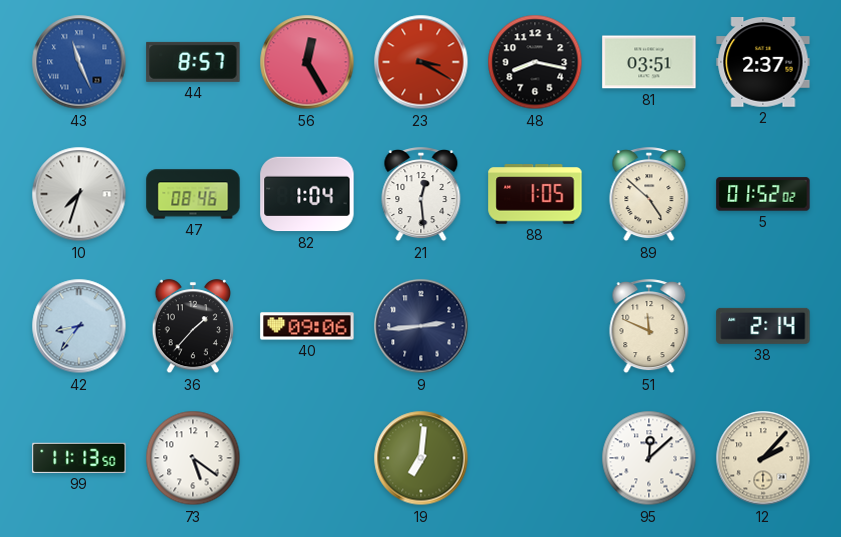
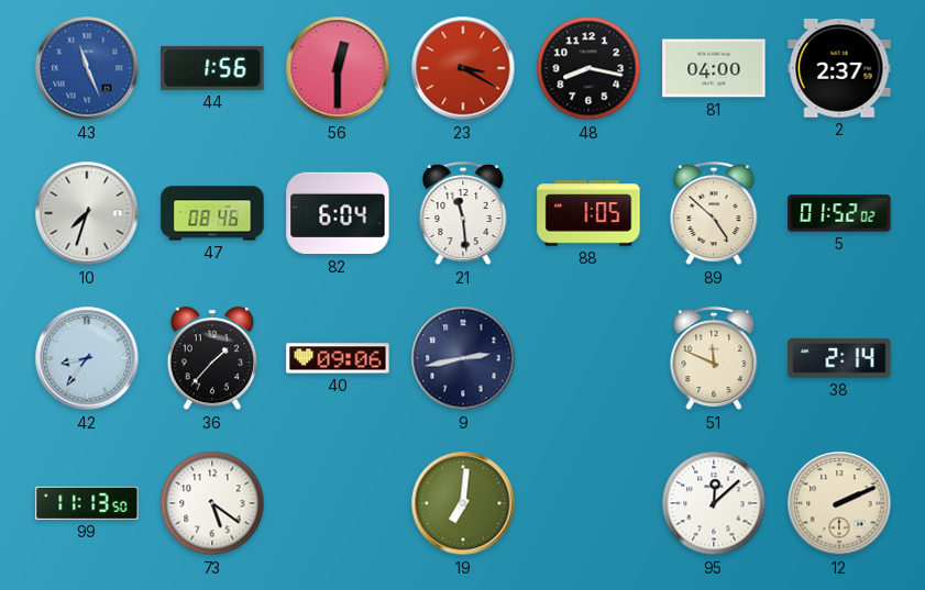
44: 8:57 -> 1:56 (212, 68)
56: 12:25 -> 12:30 (338, 68)
81: 03:51 -> 04:00 (714, 68)
82: 1:04 -> 6:04 (338, 213)
21: 12:29 -> 11:29 (463, 214)
9: 2:44 -> 2:43 (463, 358)
12: 2:07 -> 2:11 (839, 503)
